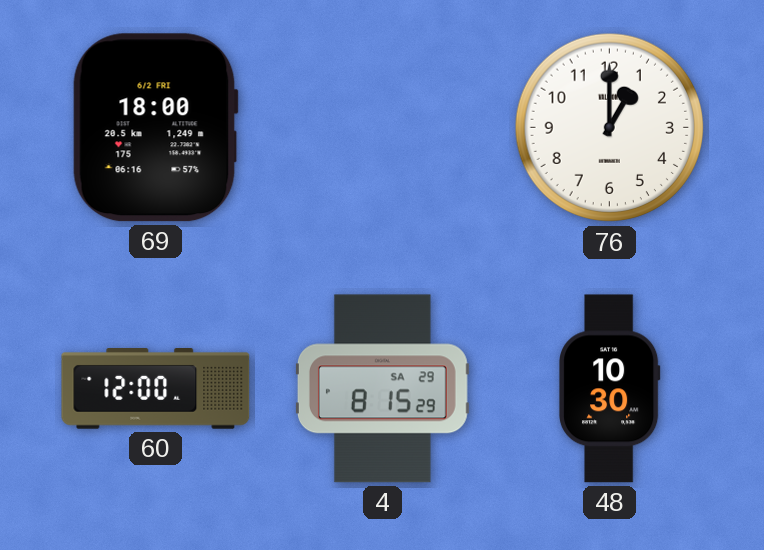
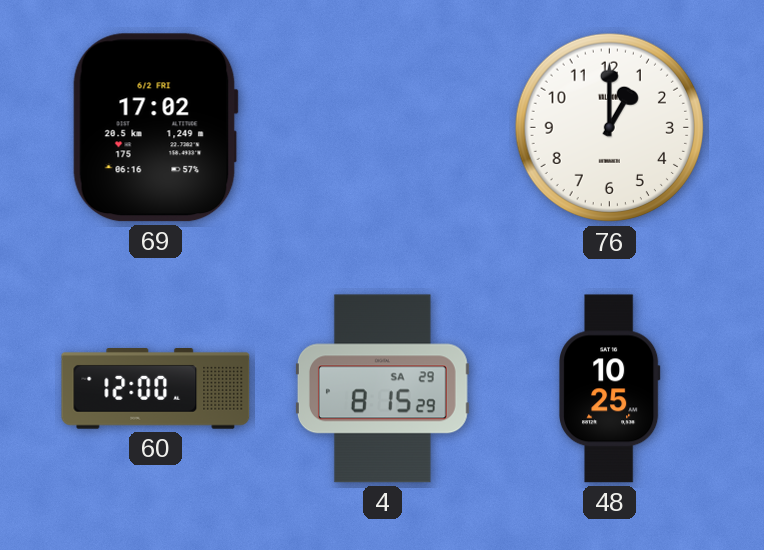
69: 18:00 -> 17:02 (155, 128)
48: 10:30 -> 10:25 (609, 389)
